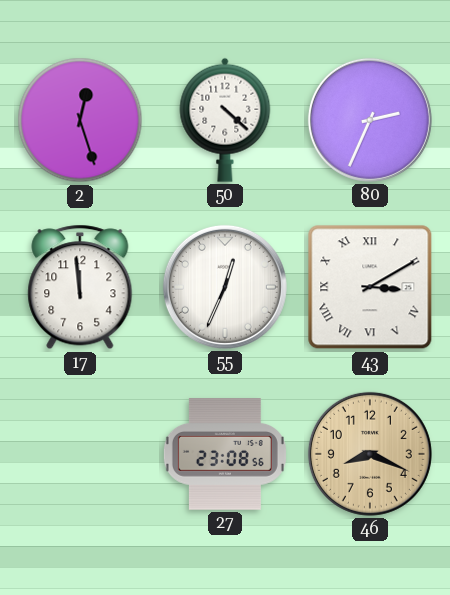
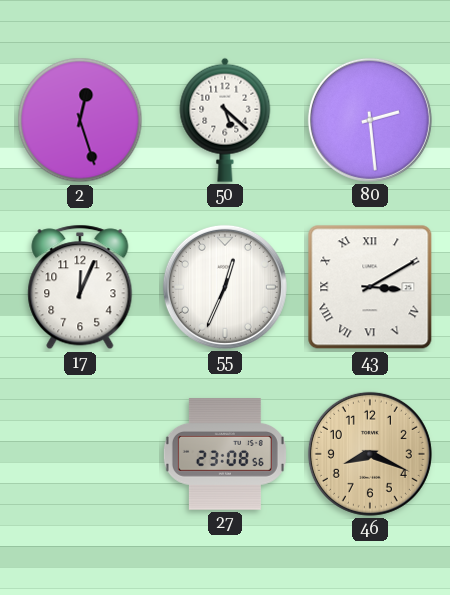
50: 4:22 -> 5:22 (225, 120)
80: 2:34 -> 2:29 (370, 120)
17: 11:59 -> 12:04 (80, 287)
